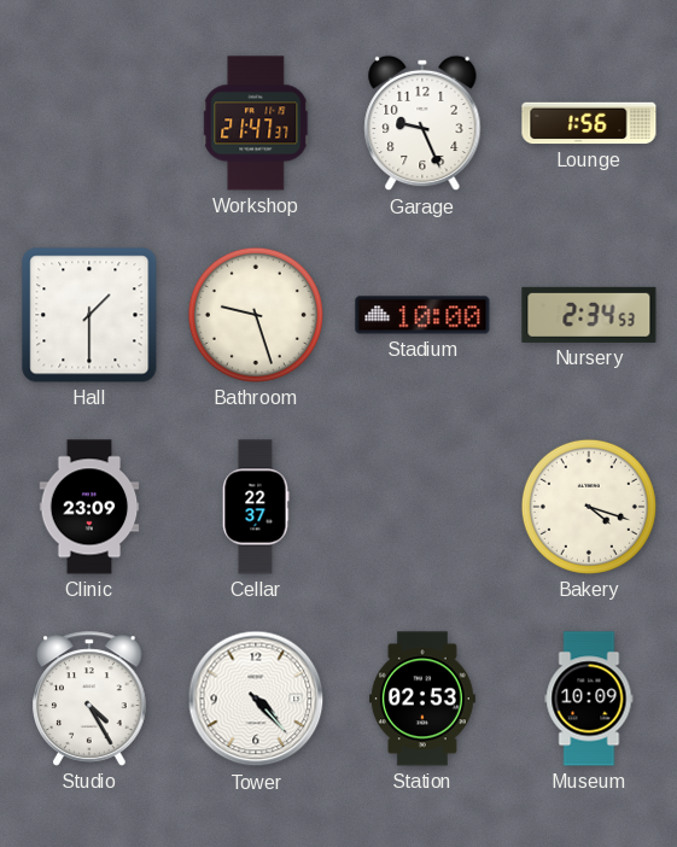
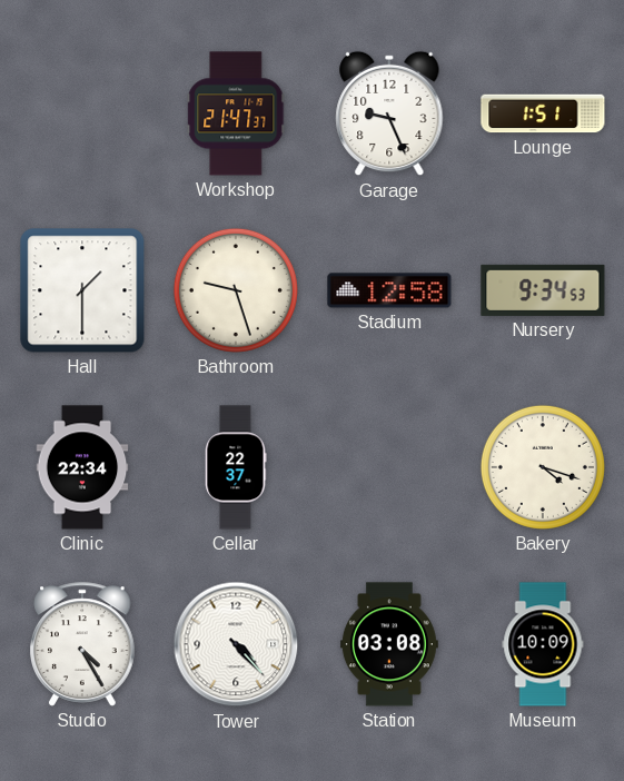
Lounge: 1:56 -> 1:51 (543, 113)
Stadium: 10:00 -> 12:58 (389, 290)
Nursery: 2:34 -> 9:34 (543, 290)
Clinic: 23:09 -> 22:34 (82, 467)
Station: 02:53 -> 03:08 (389, 644)
